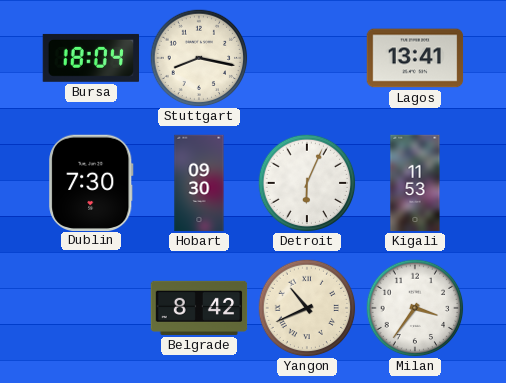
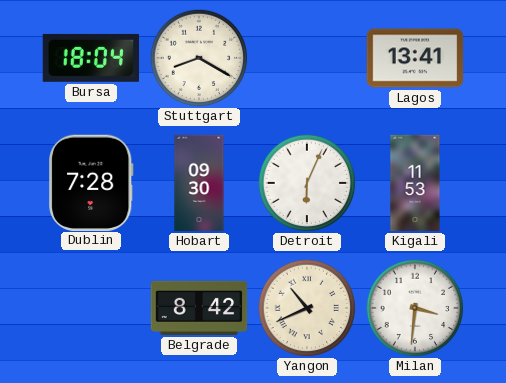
Stuttgart: 8:17 -> 8:20 (199, 58)
Dublin: 7:30 -> 7:28 (91, 182)
Milan: 3:36 -> 3:31 (415, 308)
